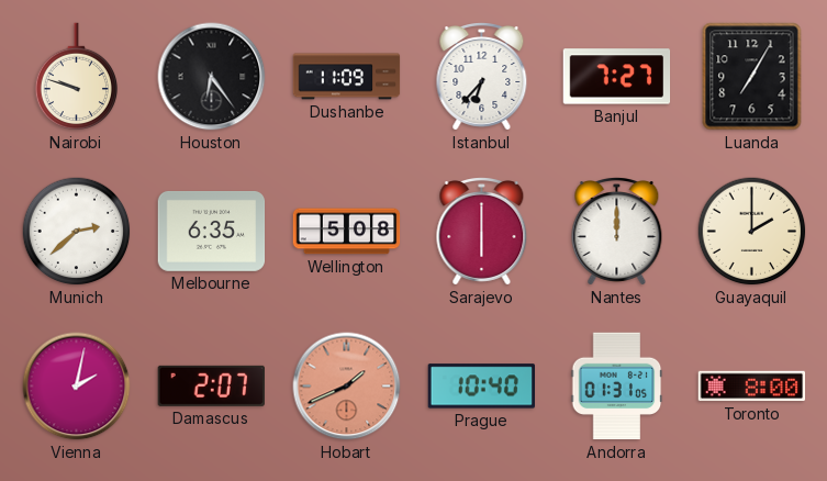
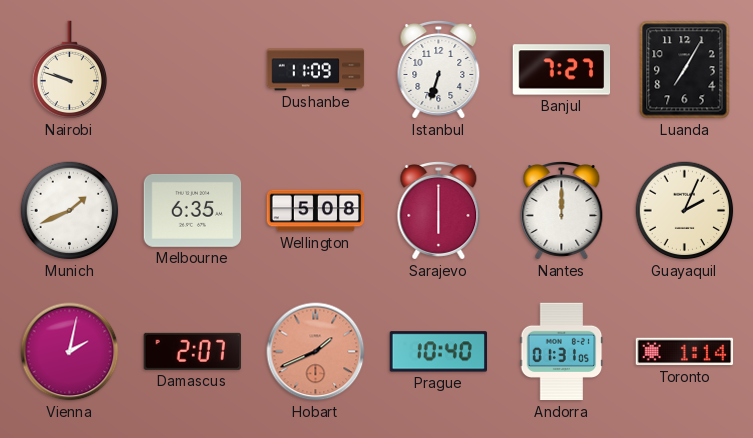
Houston: 6:24 -> none (212, 77)
Istanbul: 6:37 -> 6:33 (439, 70)
Munich: 2:38 -> 1:41 (70, 211)
Guayaquil: 2:00 -> 2:04 (685, 211)
Toronto: 8:00 -> 1:14 (685, 352)
